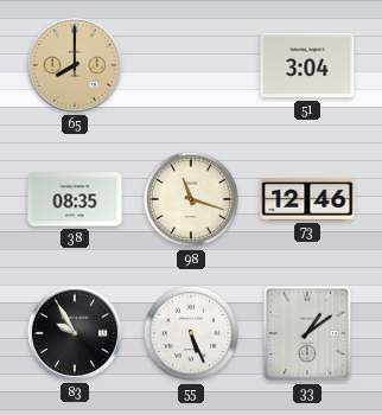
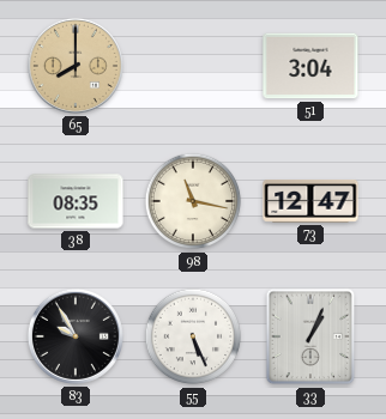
98: 11:18 -> 11:17 (193, 201)
73: 12:46 -> 12:47 (310, 202)
33: 1:09 -> 1:04 (310, 336)
